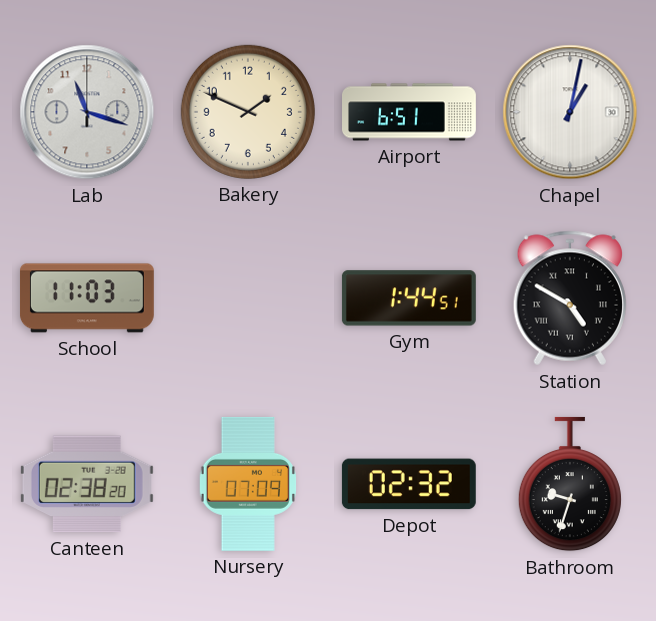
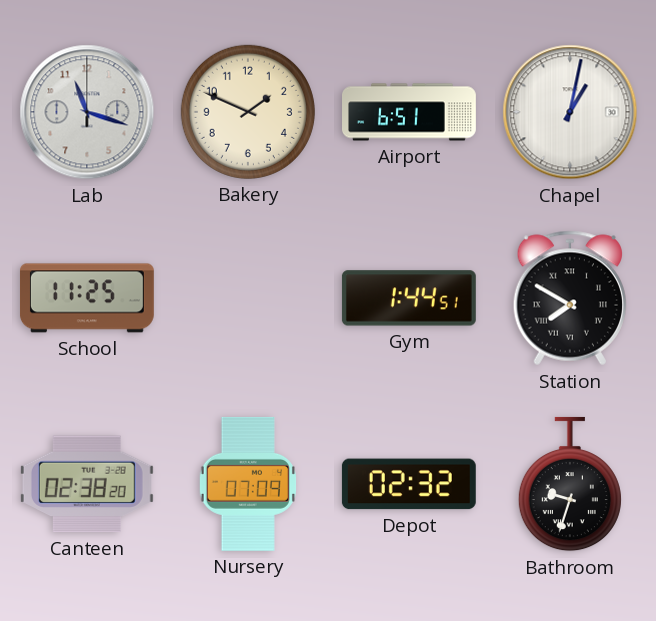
School: 11:03 -> 11:25 (87, 298)
Station: 4:50 -> 7:50 (569, 298)
